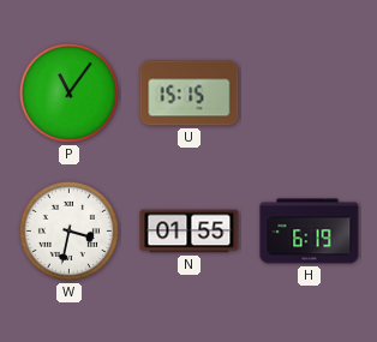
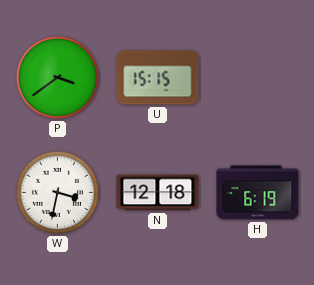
P: 11:06 -> 3:39 (57, 77)
N: 01:55 -> 12:18 (158, 193)
